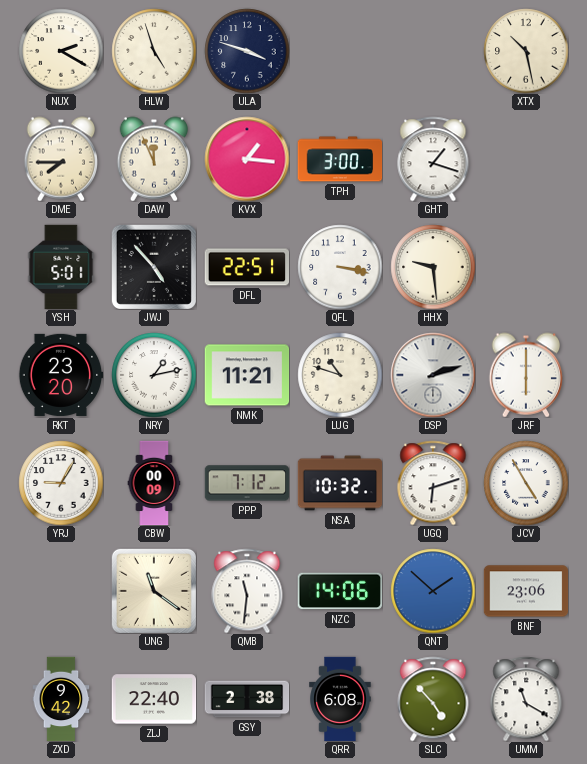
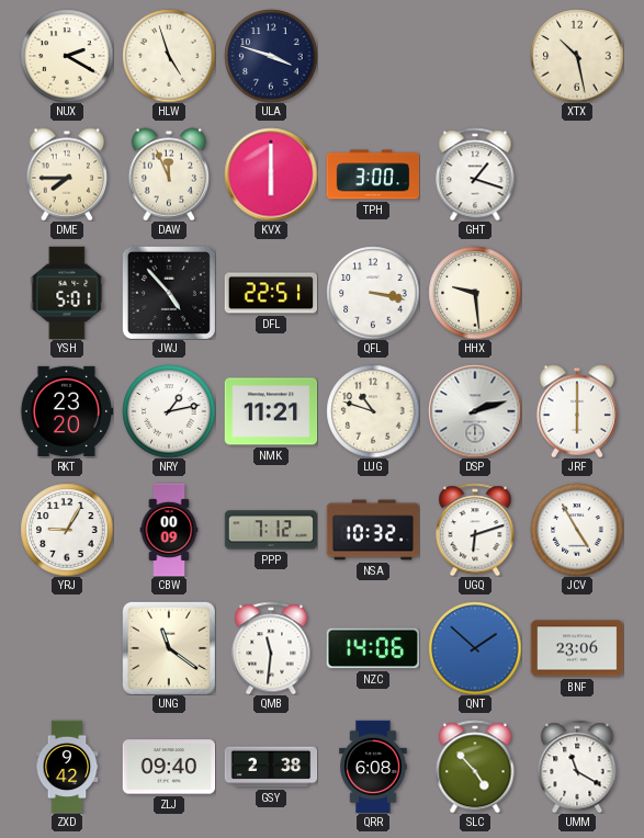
KVX: 1:16 -> 6:00 (271, 174)
ZLJ: 22:40 -> 09:40 (169, 767)
